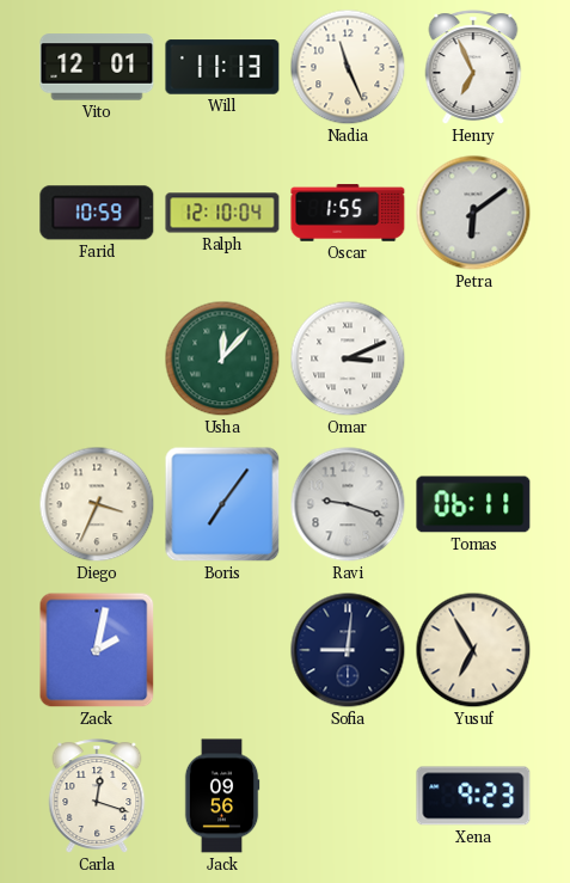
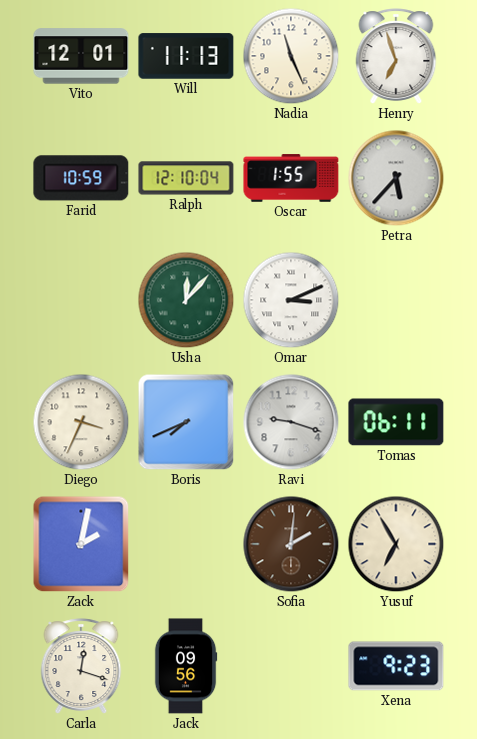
Henry: 6:56 -> 6:57 (396, 56)
Petra: 6:09 -> 5:37 (396, 178)
Boris: 7:06 -> 7:41 (186, 422)
Sofia: 9:01 -> 2:01 (291, 544)
Sofia dial: navy -> brown (291, 544)
